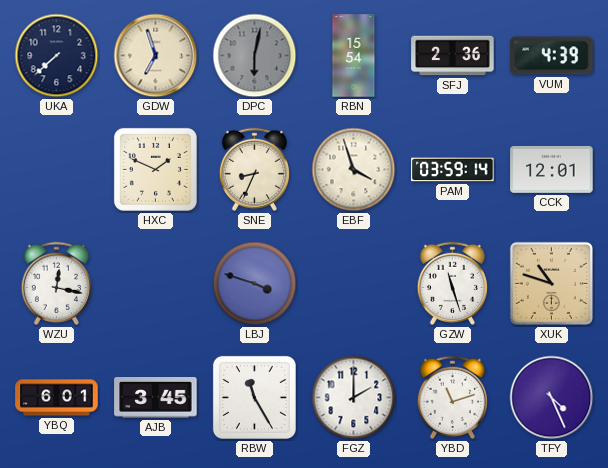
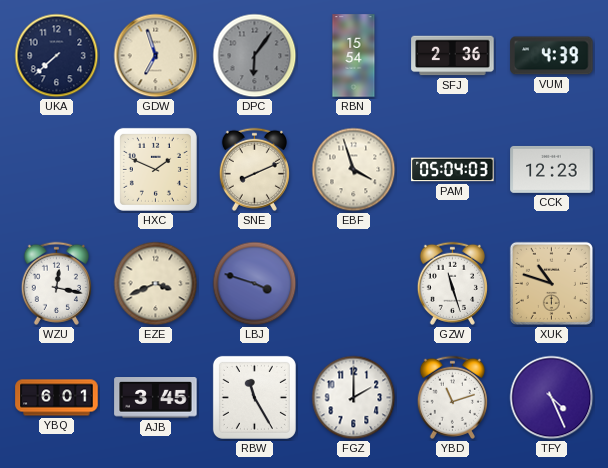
DPC: 6:02 -> 6:06 (255, 56)
SNE: 8:34 -> 8:11 (254, 169)
PAM: 03:59 -> 05:04 (453, 170)
CCK: 12:01 -> 12:23 (552, 169)
EZE: none -> 3:41 (156, 284)
